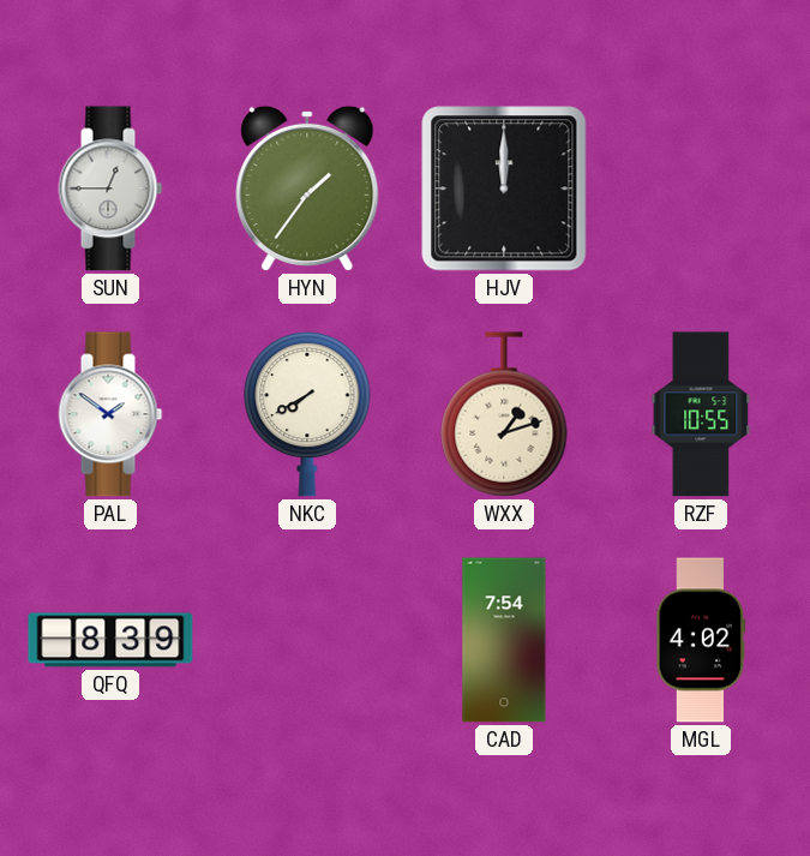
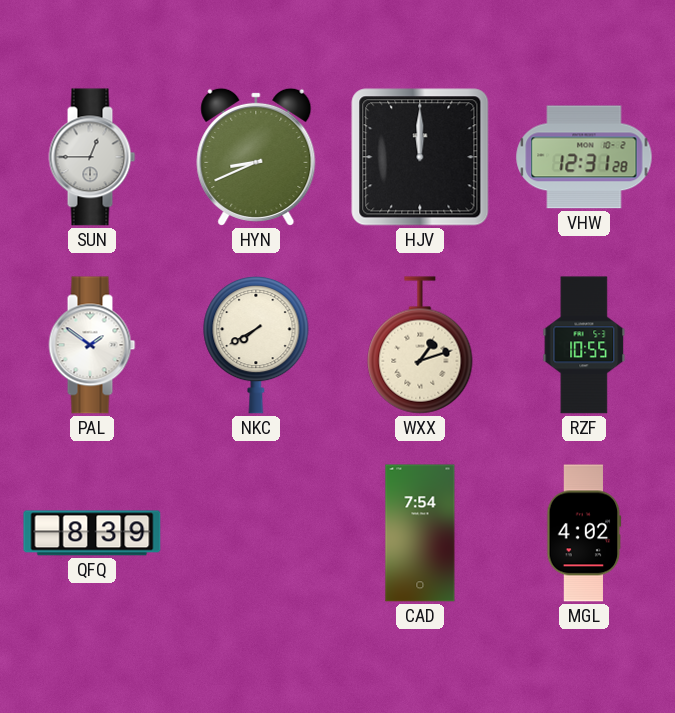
HYN: 1:36 -> 8:41 (256, 157)
VHW: none -> 12:31 (584, 157)
